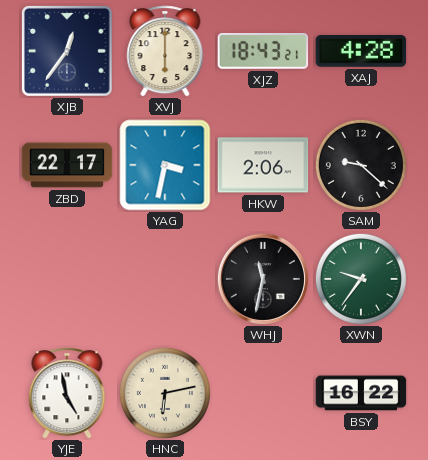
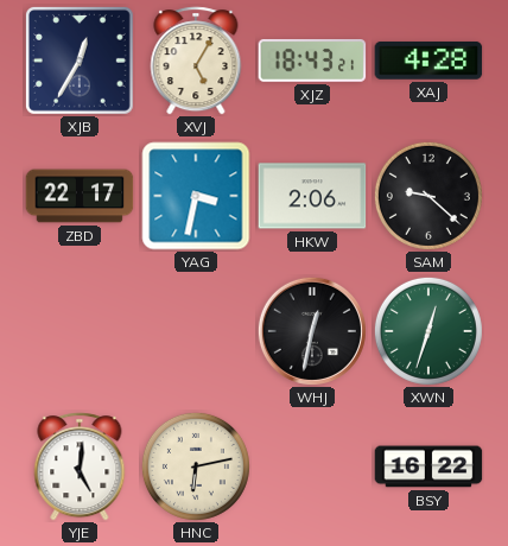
XJB: 12:36 -> 12:35 (80, 61)
XVJ: 6:00 -> 5:05 (196, 61)
WHJ: 11:32 -> 12:32 (312, 331)
XWN: 9:36 -> 12:33 (428, 331)
YJE: 4:58 -> 5:01 (80, 466)
